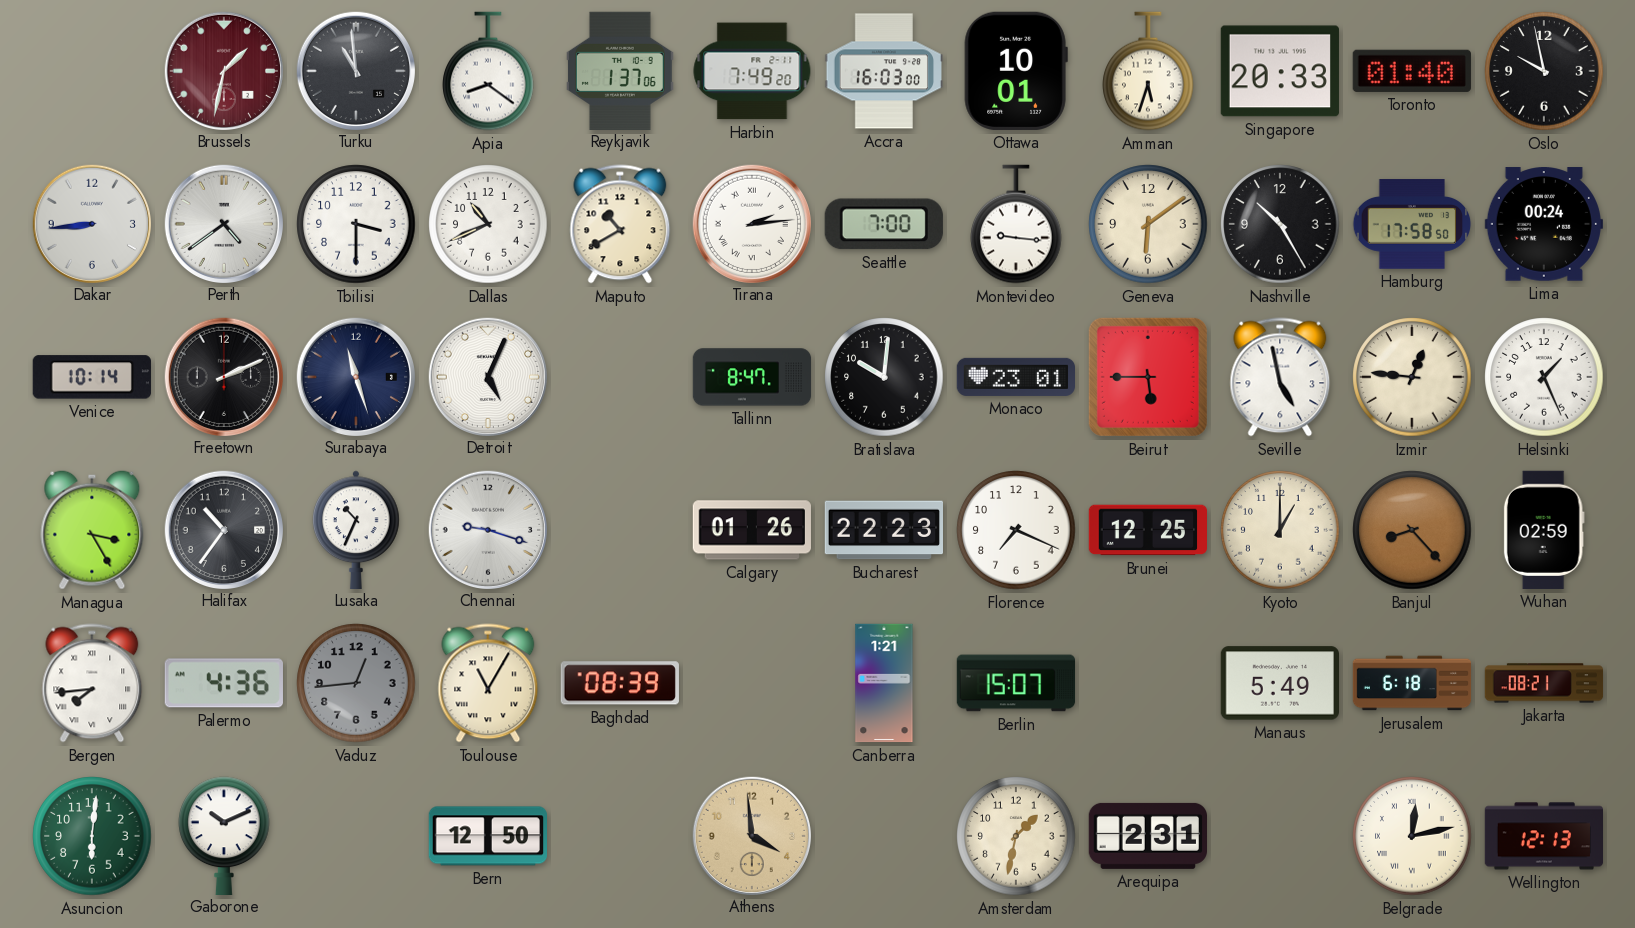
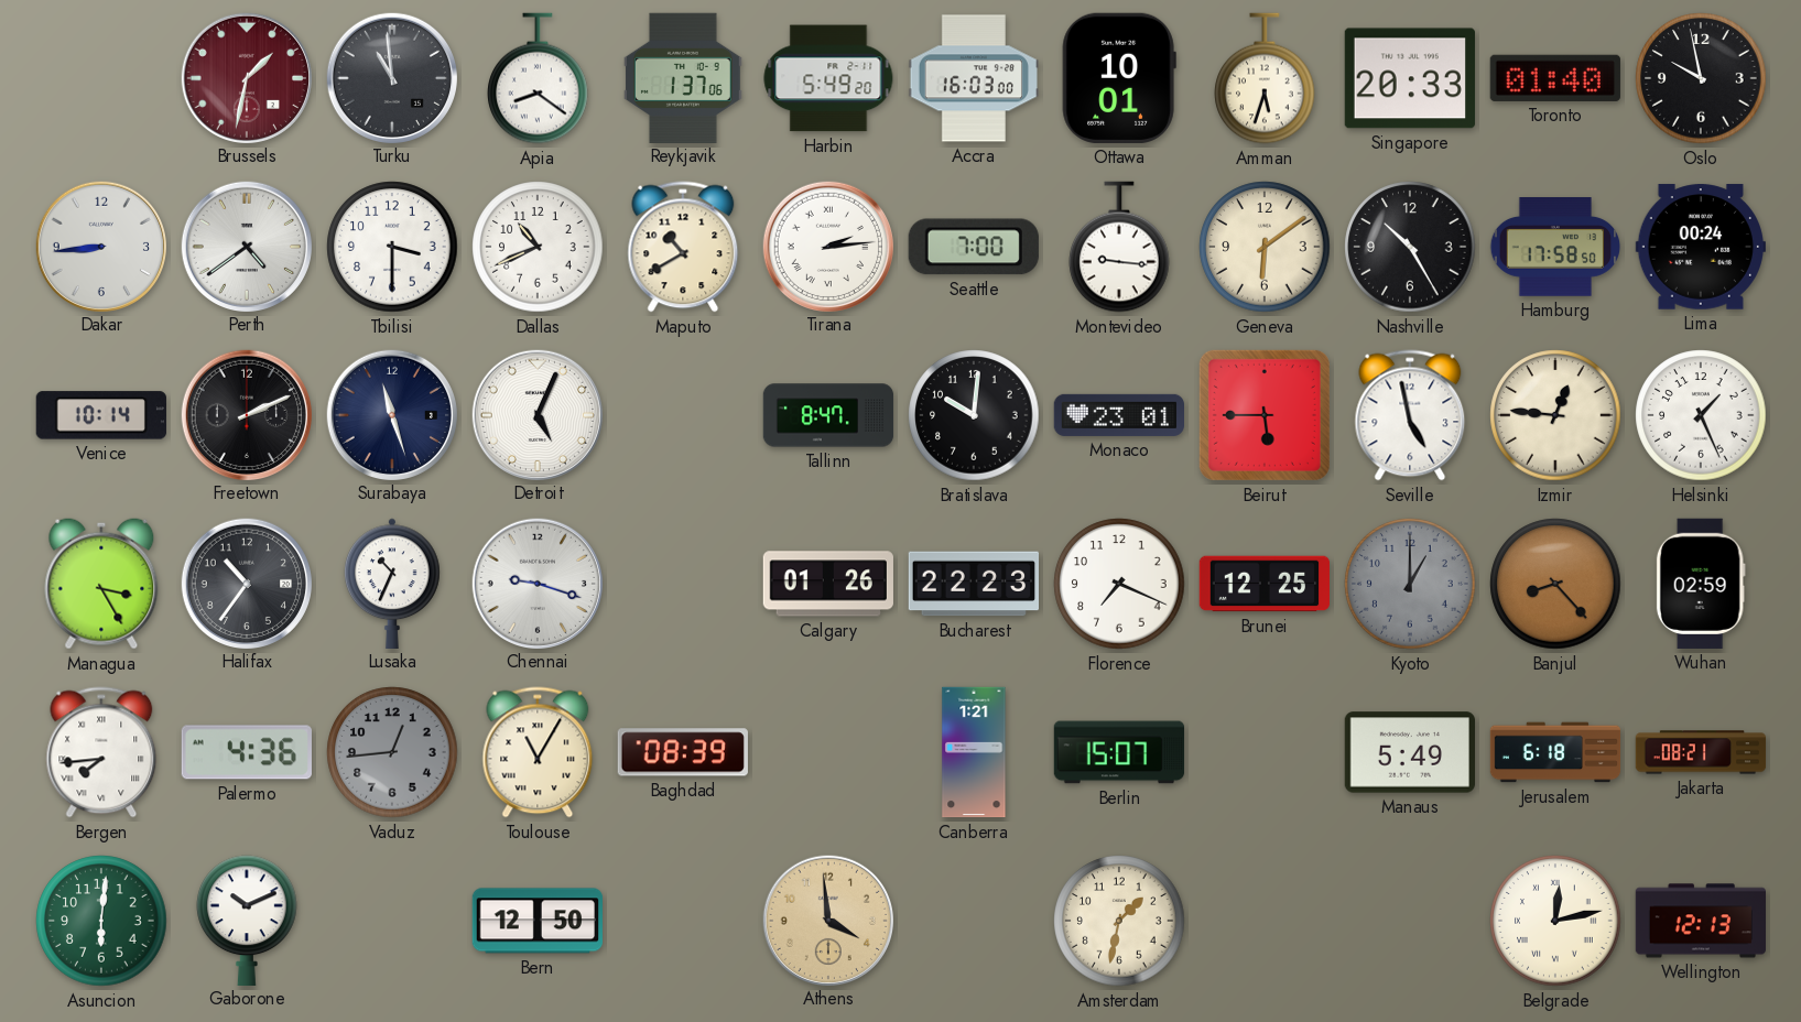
Harbin: 7:49 -> 5:49 (828, 78)
Kyoto dial: cream -> grey (1410, 584)
Arequipa: 2:31 -> none (1147, 836)
